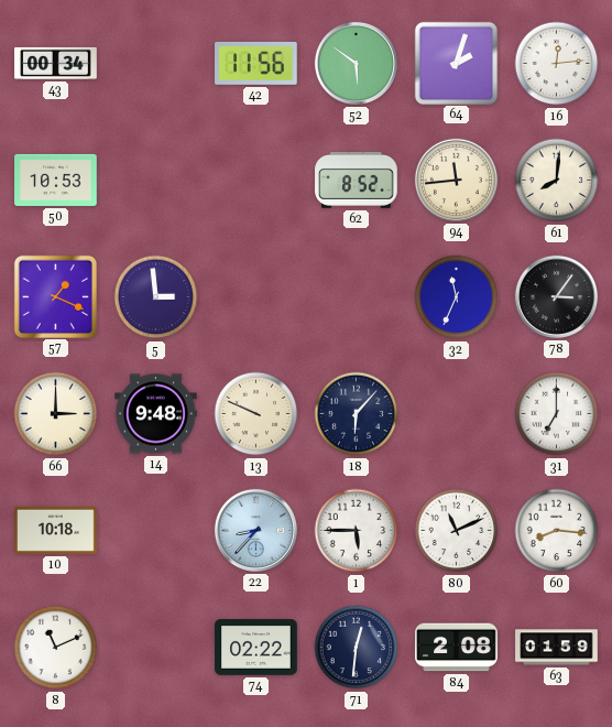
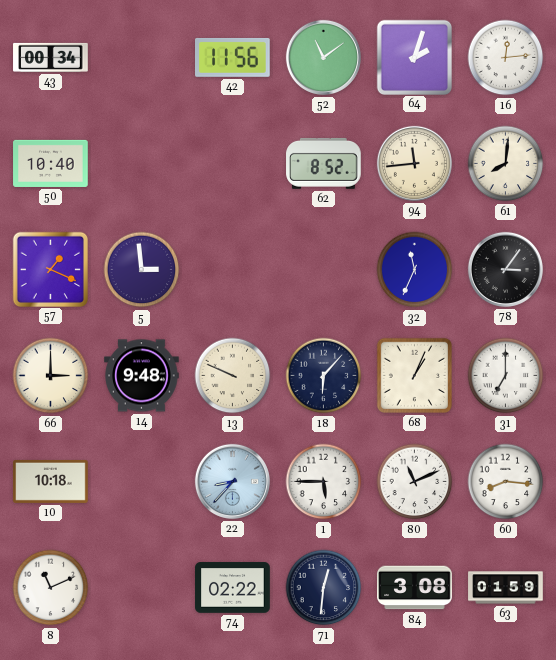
52: 5:51 -> 11:09 (323, 57)
50: 10:53 -> 10:40 (51, 163)
68: none -> 1:04 (414, 375)
84: 2:08 -> 3:08 (415, 588)
